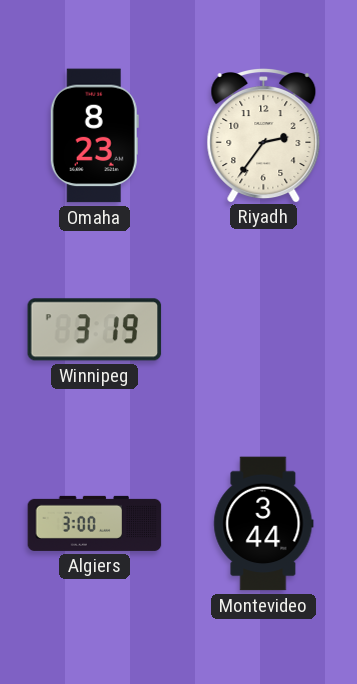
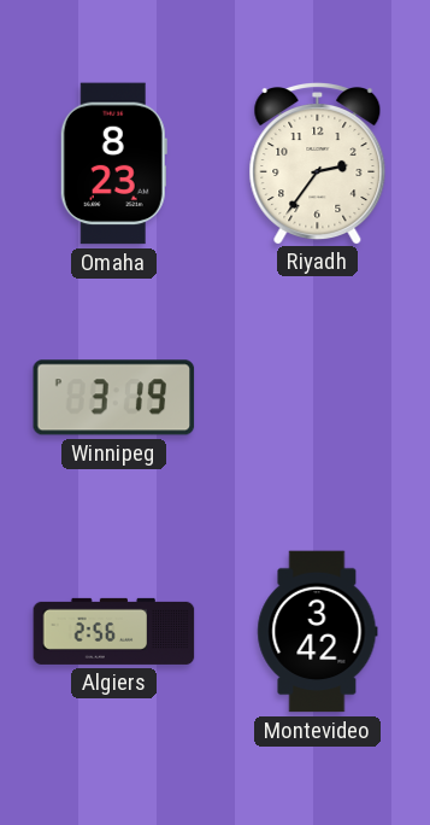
Algiers: 3:00 -> 2:56 (114, 631)
Montevideo: 3:44 -> 3:42 (318, 632)
